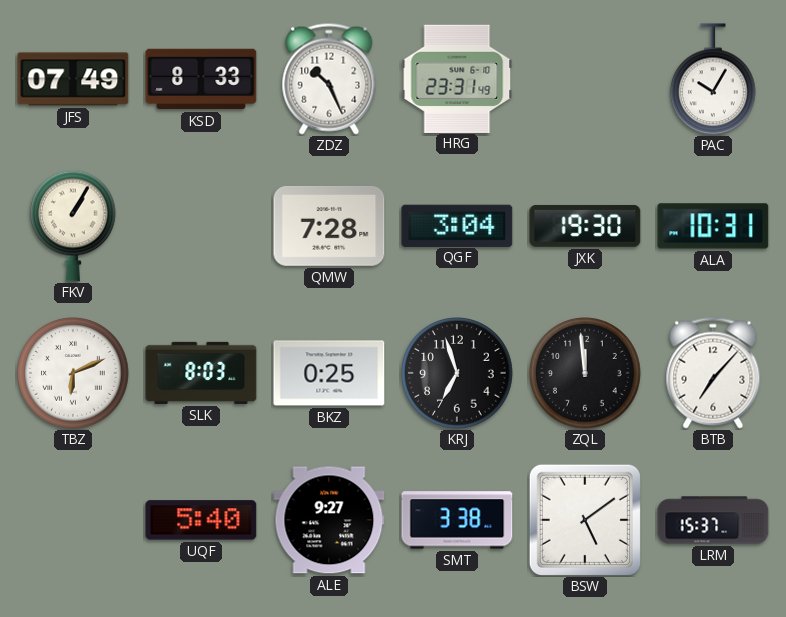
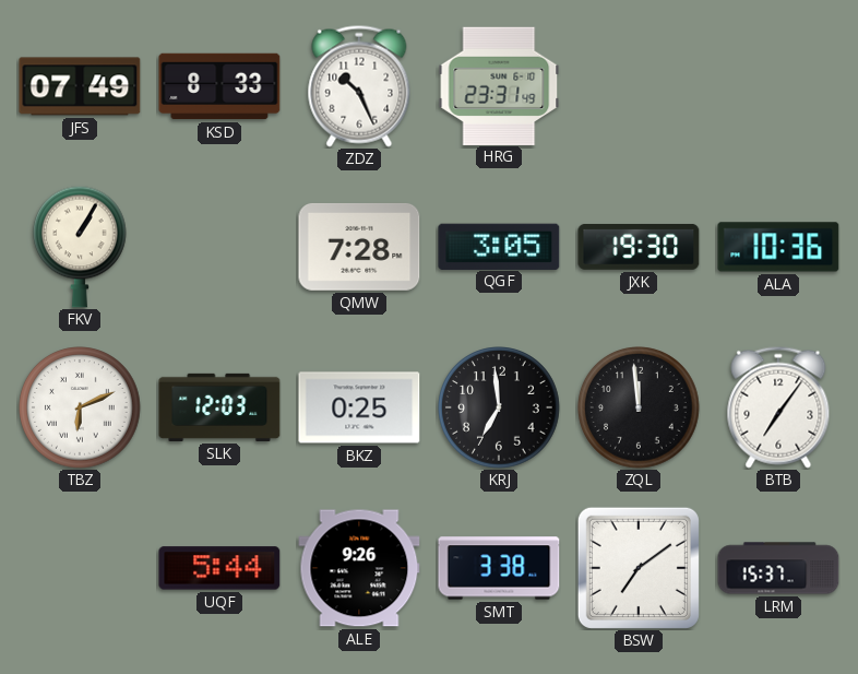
PAC: 10:05 -> none (714, 79)
QGF: 3:04 -> 3:05 (499, 246)
ALA: 10:31 -> 10:36 (778, 247)
SLK: 8:03 -> 12:03 (219, 407)
KRJ: 6:57 -> 6:59 (499, 407)
BTB: 7:07 -> 7:06 (778, 407)
UQF: 5:40 -> 5:44 (219, 568)
ALE: 9:27 -> 9:26 (359, 568)
BSW: 5:09 -> 7:09 (639, 568)
